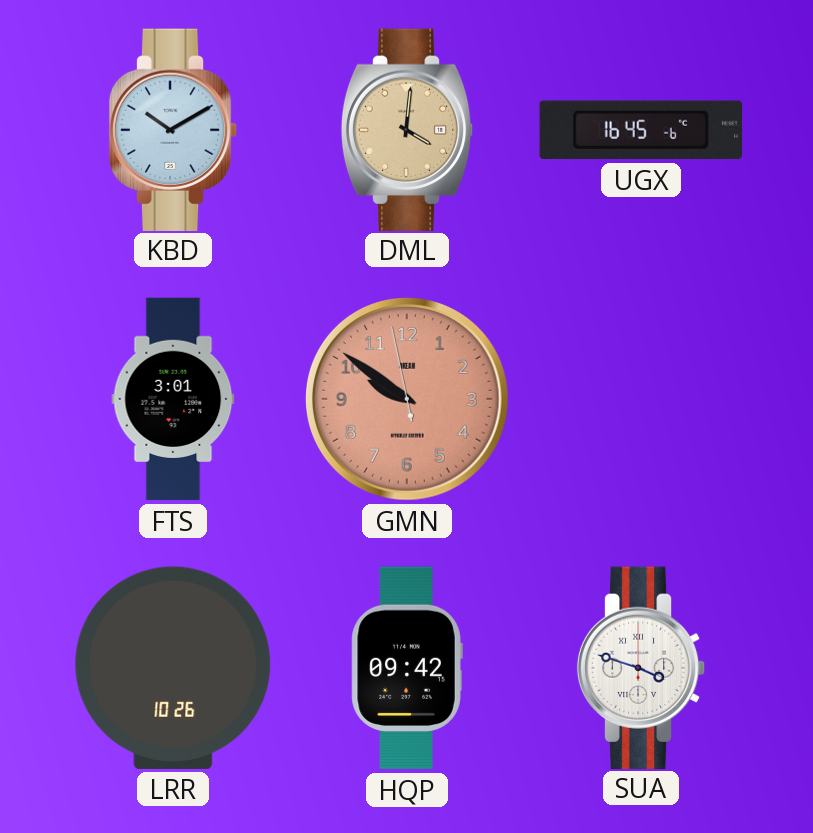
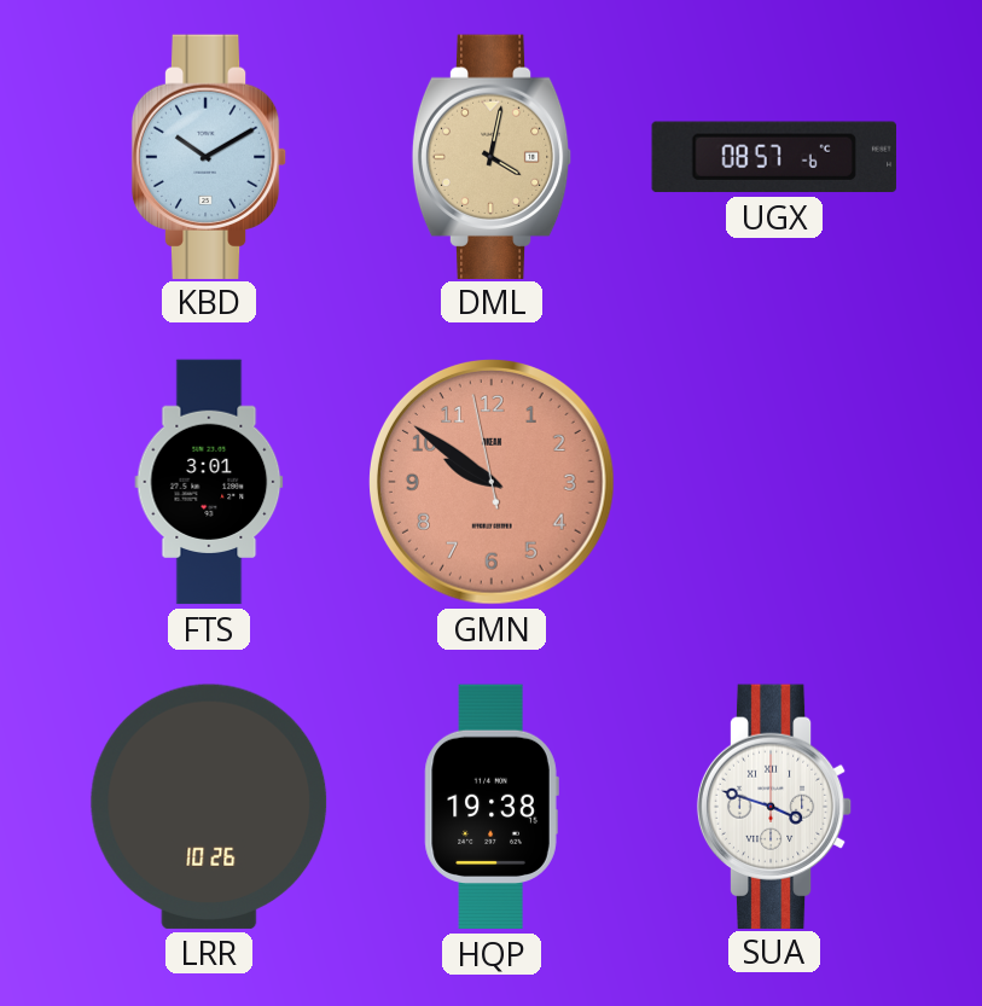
DML: 4:01 -> 4:02 (492, 156)
UGX: 16:45 -> 08:57 (774, 157)
HQP: 09:42 -> 19:38 (492, 807)
